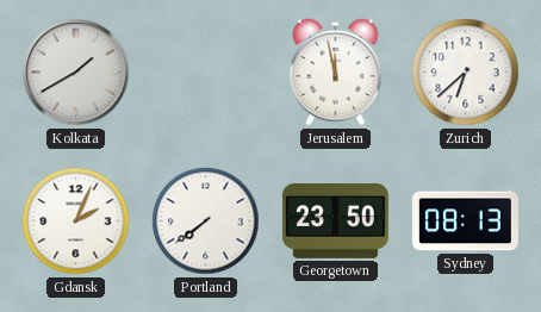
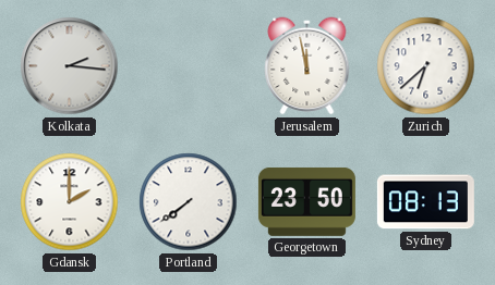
Kolkata: 1:40 -> 2:16 (70, 66)
Gdansk: 2:04 -> 2:00 (70, 202)
